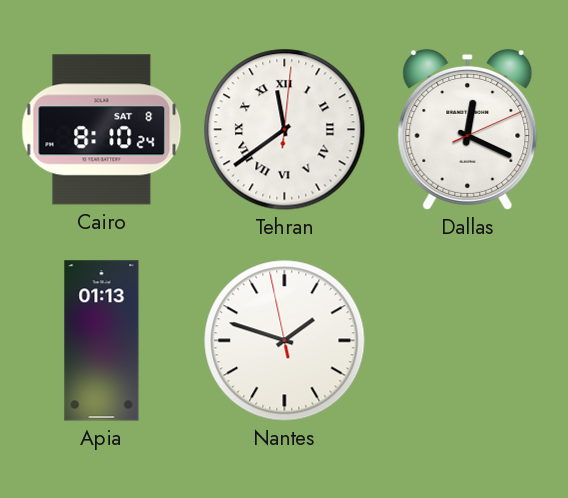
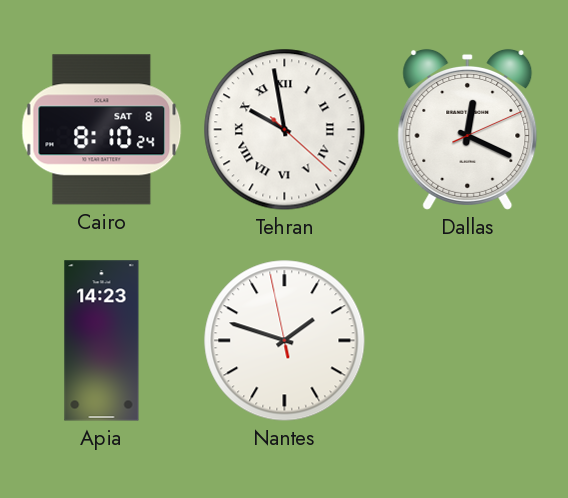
Tehran: 11:39 -> 9:58 (285, 130)
Apia: 01:13 -> 14:23 (102, 341)
